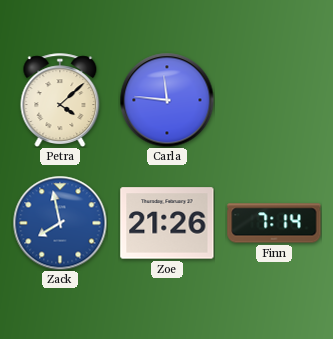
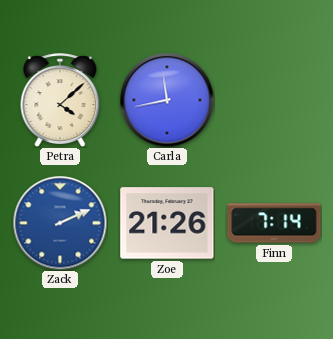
Carla: 11:46 -> 11:43 (167, 100)
Zack: 7:58 -> 2:11 (60, 223)
